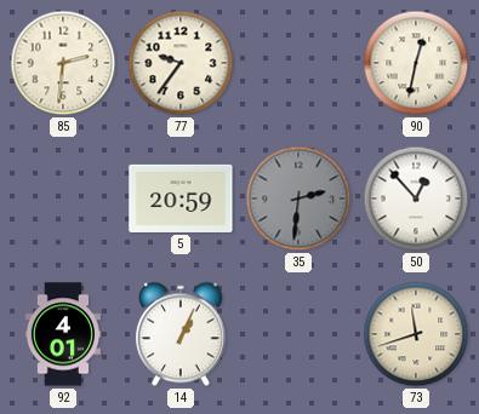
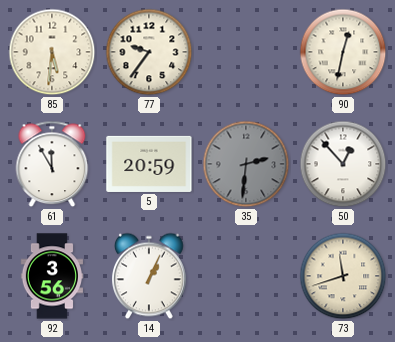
85: 2:31 -> 5:31 (52, 52)
61: none -> 11:55 (52, 164)
92: 4:01 -> 3:56 (51, 276)
